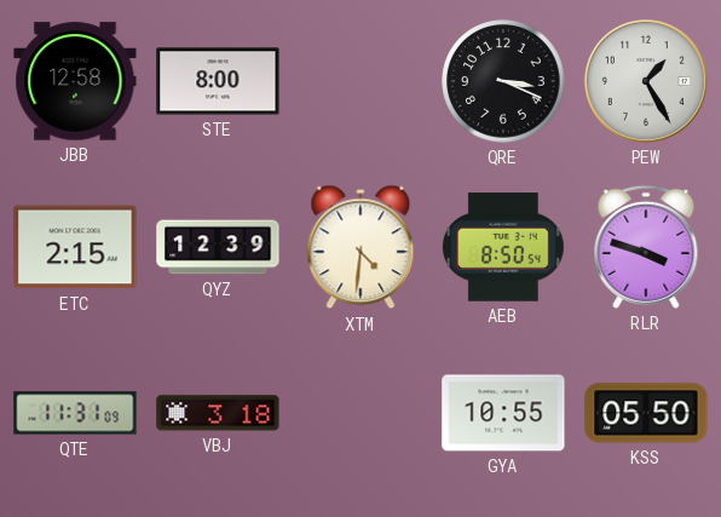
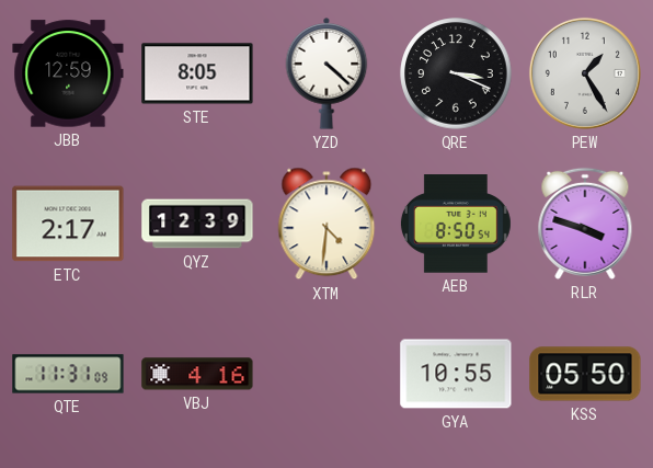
JBB: 12:58 -> 12:59 (68, 73)
STE: 8:00 -> 8:05 (197, 73)
YZD: none -> 4:22 (326, 73)
ETC: 2:15 -> 2:17 (68, 224)
VBJ: 3:18 -> 4:16 (197, 374)
